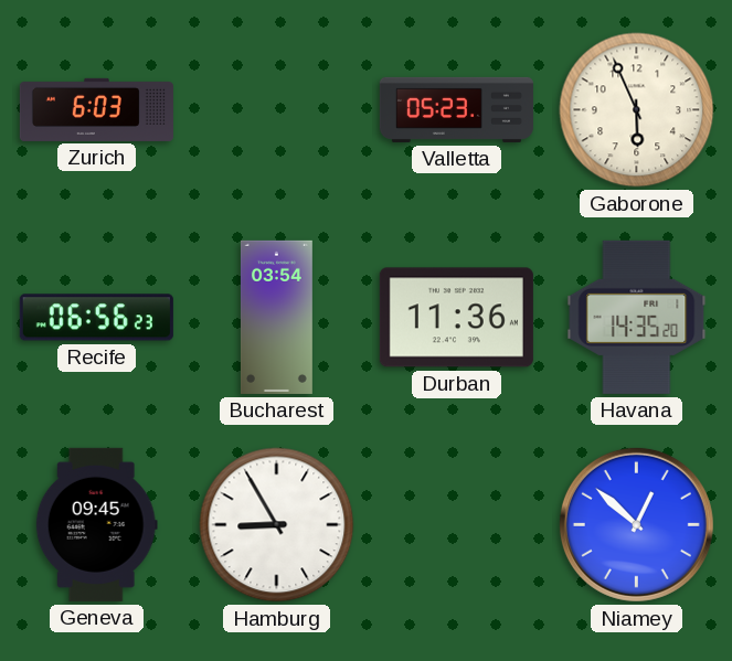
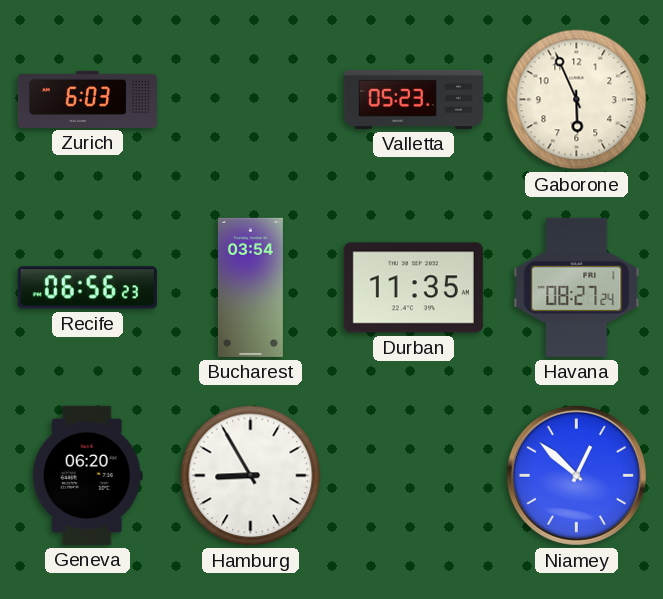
Durban: 11:36 -> 11:35 (413, 288)
Havana: 14:35 -> 08:27 (577, 287)
Geneva: 09:45 -> 06:20 (87, 475)
